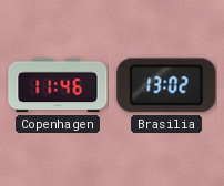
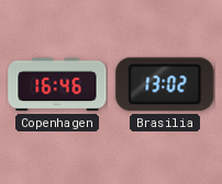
Copenhagen: 11:46 -> 16:46 (57, 84)
